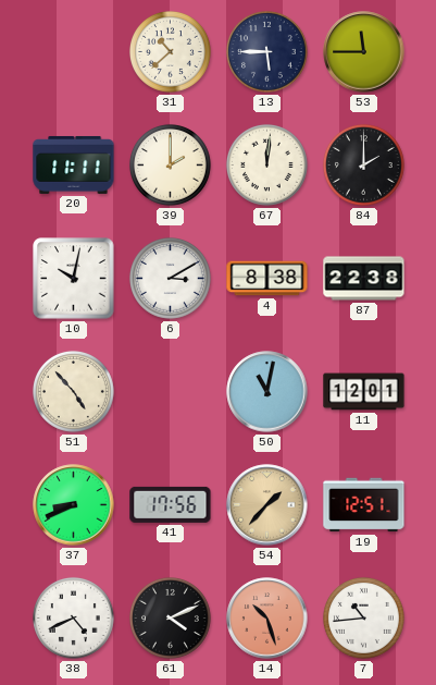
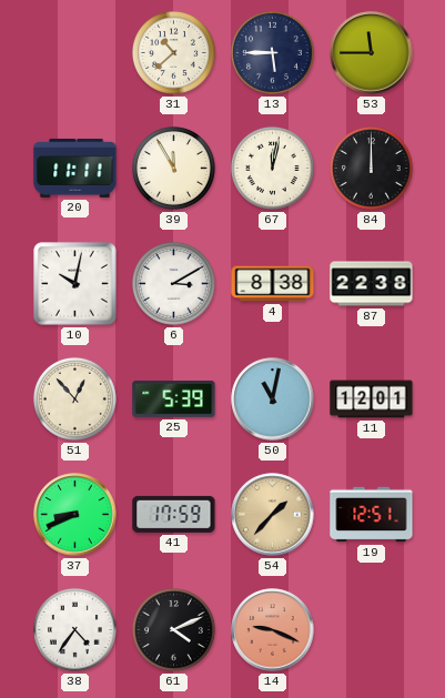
39: 2:00 -> 11:55 (173, 168)
67: 12:01 -> 12:02 (272, 168)
84: 2:00 -> 12:00 (371, 168)
51: 4:53 -> 12:53 (74, 398)
25: none -> 5:39 (174, 398)
41: 17:56 -> 17:59 (174, 514)
38: 4:41 -> 4:36 (74, 629)
14: 10:27 -> 9:19 (273, 630)
7: 10:44 -> none (363, 617)
